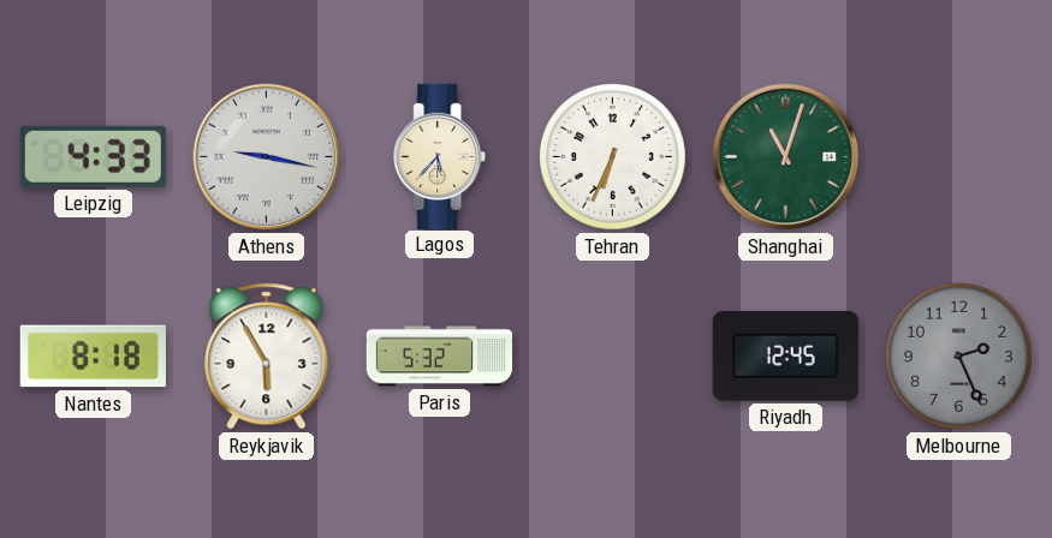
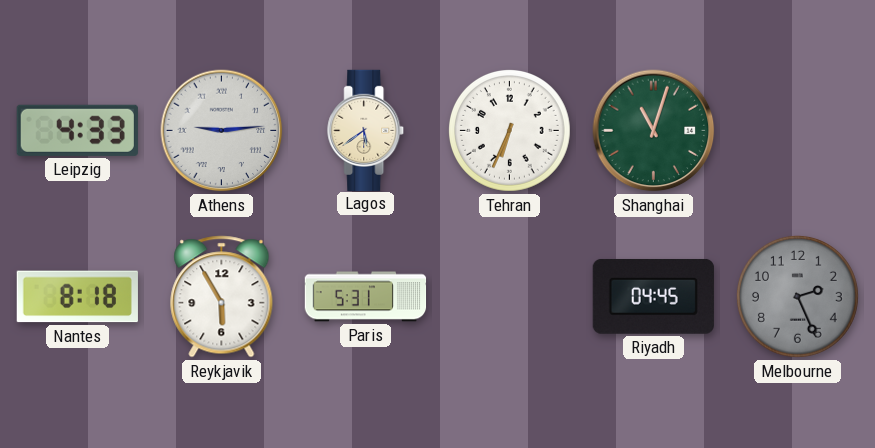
Athens: 9:17 -> 9:14 (222, 131)
Lagos: 5:37 -> 5:39 (366, 130)
Paris: 5:32 -> 5:31 (366, 297)
Riyadh: 12:45 -> 04:45 (653, 296)
